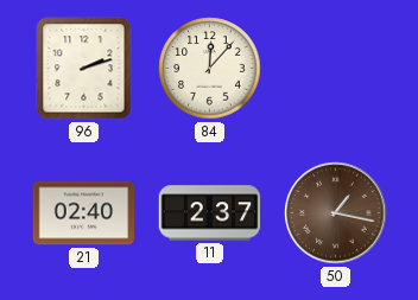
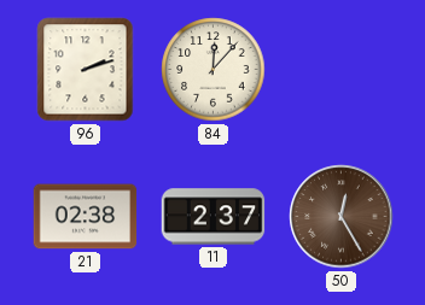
21: 02:40 -> 02:38 (86, 217)
50: 1:17 -> 12:25 (342, 217)
